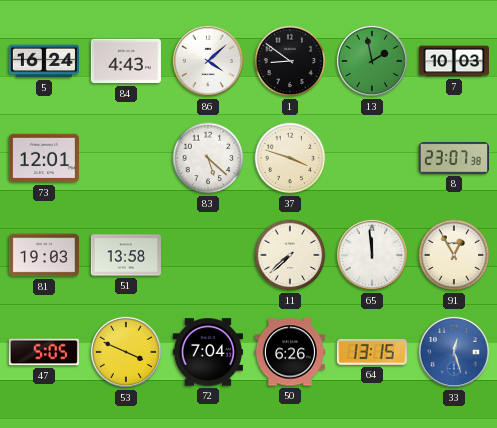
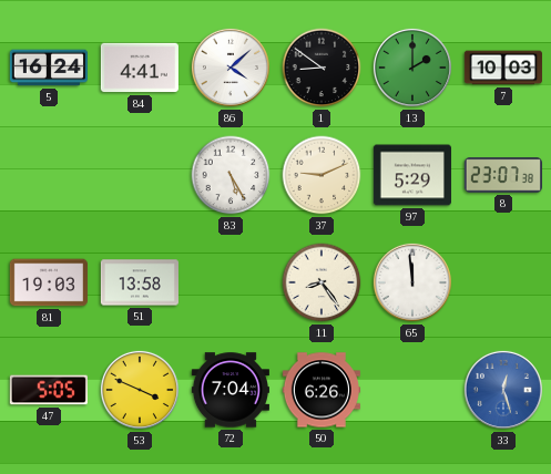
84: 4:43 -> 4:41 (140, 68)
13: 1:58 -> 2:00 (412, 68)
73: 12:01 -> none (44, 158)
83: 5:22 -> 5:25 (231, 175)
37: 3:48 -> 9:11 (322, 175)
97: none -> 5:29 (412, 175)
11: 7:38 -> 8:24 (322, 282)
91: 12:55 -> none (454, 255)
64: 13:15 -> none (372, 352)
